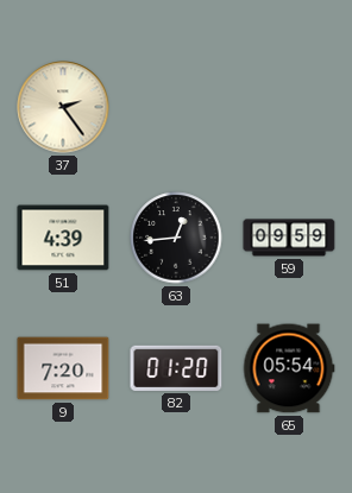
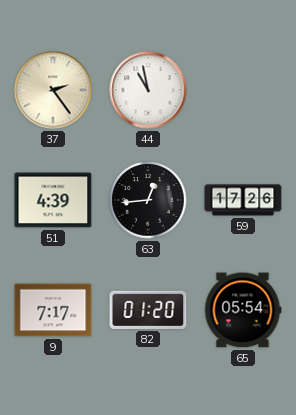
44: none -> 10:58 (148, 90)
59: 09:59 -> 17:26 (243, 200)
9: 7:20 -> 7:17 (53, 310)
